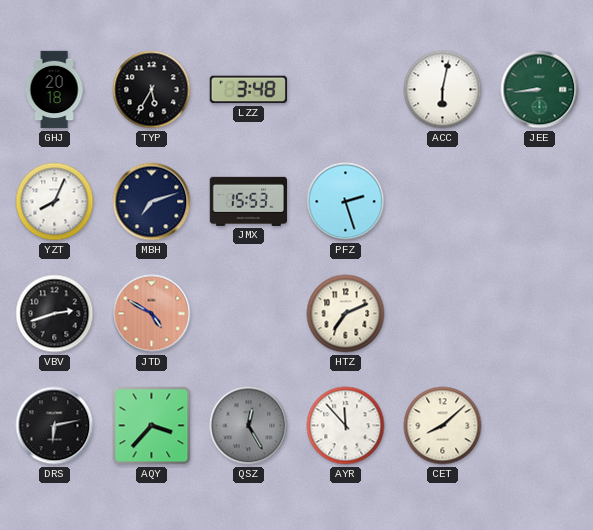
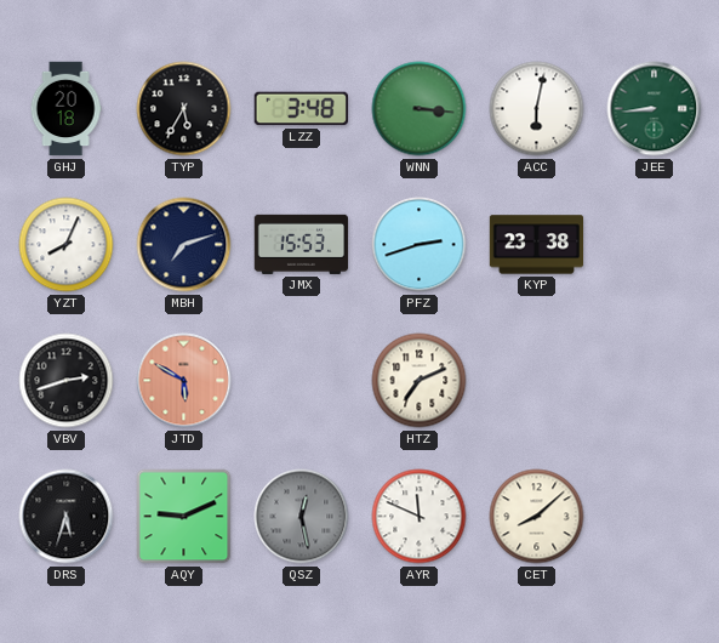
WNN: none -> 3:16 (420, 109)
PFZ: 2:27 -> 2:42 (420, 245)
KYP: none -> 23:38 (537, 245)
JTD: 4:50 -> 5:50 (184, 381)
DRS: 6:13 -> 5:33 (67, 517)
AQY: 3:37 -> 9:11 (184, 517)
QSZ: 12:25 -> 12:28 (302, 517)
AYR: 11:53 -> 11:49 (420, 517)
